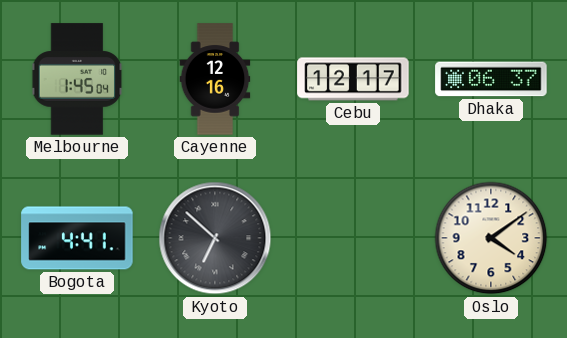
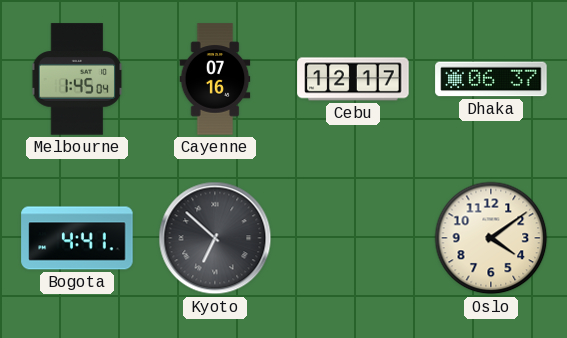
Cayenne: 12:16 -> 07:16 (215, 79)
